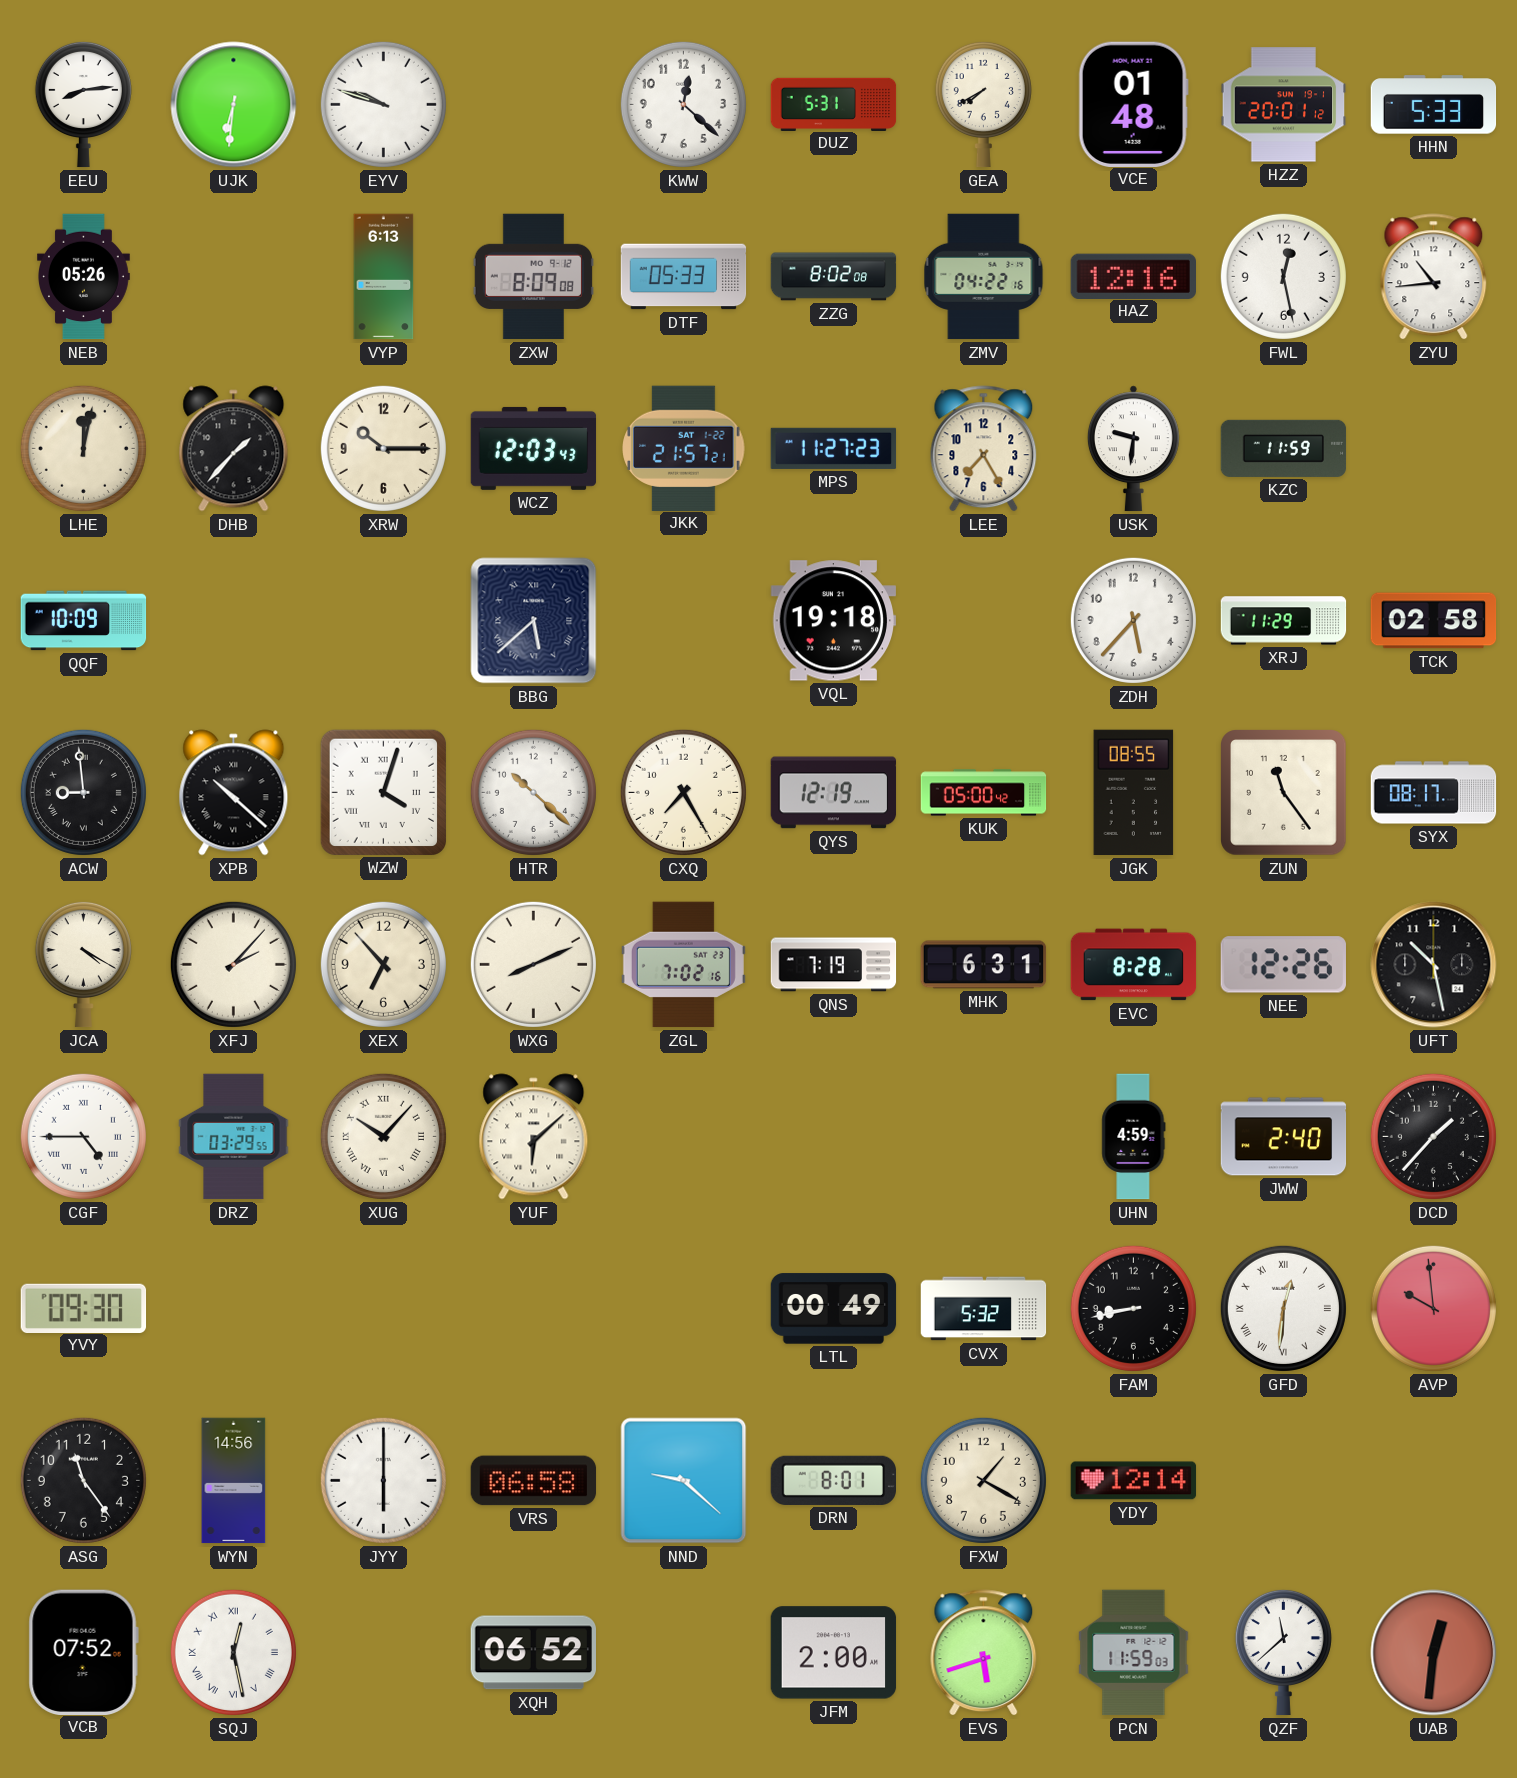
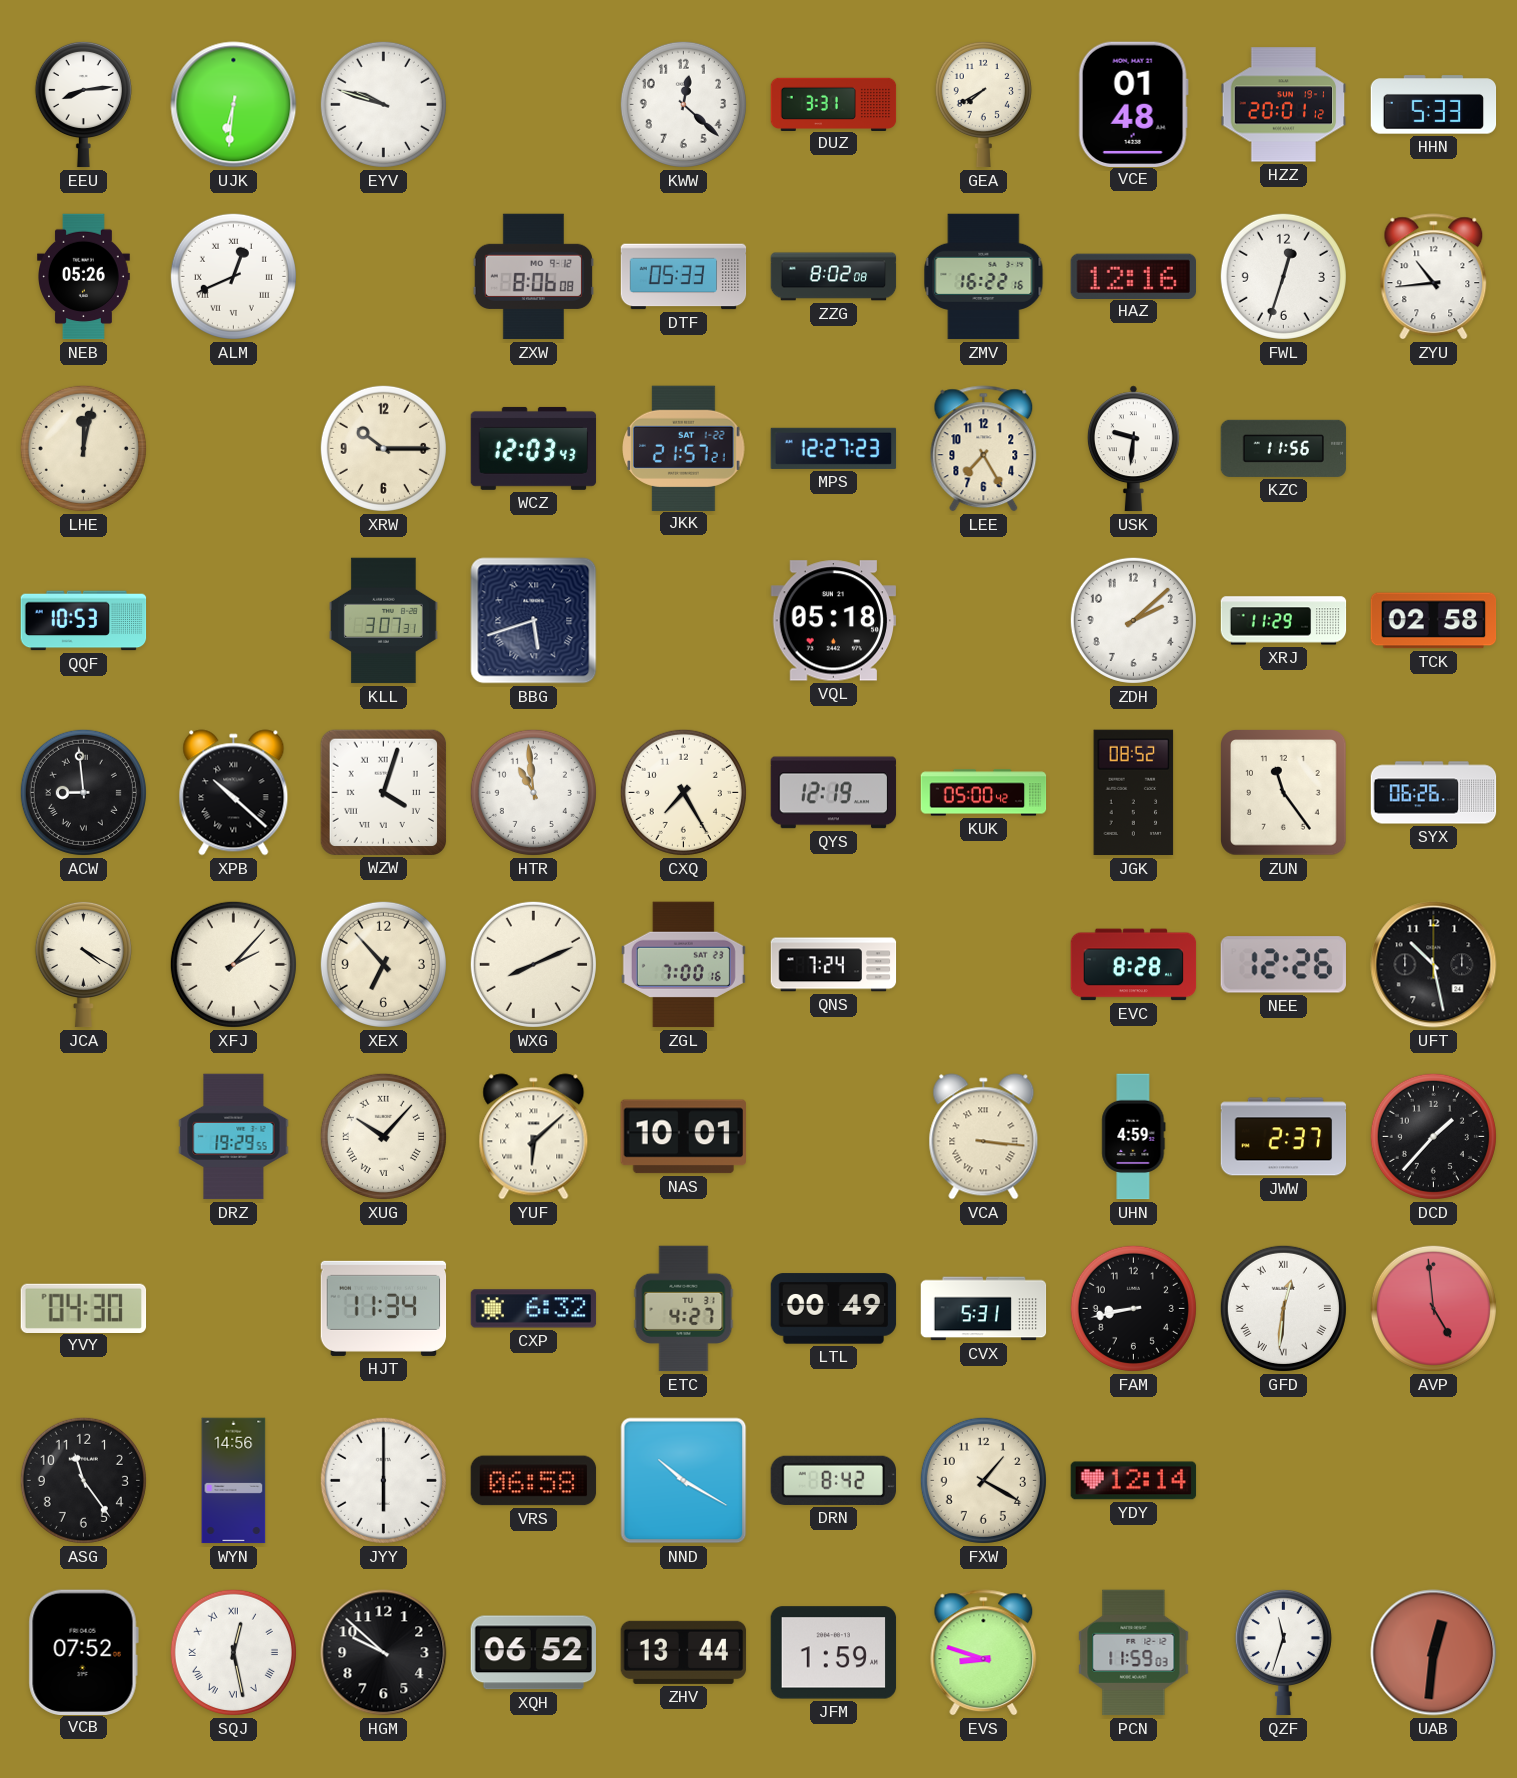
DUZ: 5:31 -> 3:31 (834, 104)
ALM: none -> 12:41 (233, 276)
VYP: 6:13 -> none (384, 277)
ZXW: 8:09 -> 8:06 (533, 277)
ZMV: 04:22 -> 16:22 (984, 277)
FWL: 12:28 -> 12:33 (1283, 276)
DHB: 1:37 -> none (234, 449)
MPS: 11:27 -> 12:27 (834, 448)
KZC: 11:59 -> 11:56 (1284, 448)
QQF: 10:09 -> 10:53 (84, 621)
KLL: none -> 3:07 (383, 621)
BBG: 5:38 -> 5:42 (534, 621)
VQL: 19:18 -> 05:18 (833, 621)
ZDH: 5:37 -> 2:08 (1133, 620)
HTR: 10:22 -> 10:59 (533, 792)
JGK: 08:55 -> 08:52 (1134, 793)
SYX: 08:17 -> 06:26 (1434, 793)
ZGL: 7:02 -> 7:00 (683, 965)
QNS: 7:19 -> 7:24 (834, 965)
MHK: 6:31 -> none (984, 965)
CGF: 4:45 -> none (83, 1136)
DRZ: 03:29 -> 19:29 (234, 1137)
NAS: none -> 10:01 (683, 1137)
VCA: none -> 3:16 (984, 1137)
JWW: 2:40 -> 2:37 (1284, 1137)
YVY: 09:30 -> 04:30 (84, 1308)
HJT: none -> 11:34 (384, 1308)
CXP: none -> 6:32 (534, 1309)
ETC: none -> 4:27 (684, 1309)
CVX: 5:32 -> 5:31 (984, 1309)
AVP: 9:59 -> 4:59 (1433, 1308)
NND: 9:22 -> 10:20 (684, 1481)
DRN: 8:01 -> 8:42 (833, 1480)
HGM: none -> 9:52 (384, 1653)
ZHV: none -> 13:44 (684, 1652)
JFM: 2:00 -> 1:59 (834, 1653)
EVS: 5:42 -> 8:48 (984, 1653)
QZF: 11:38 -> 11:33 (1283, 1652)
